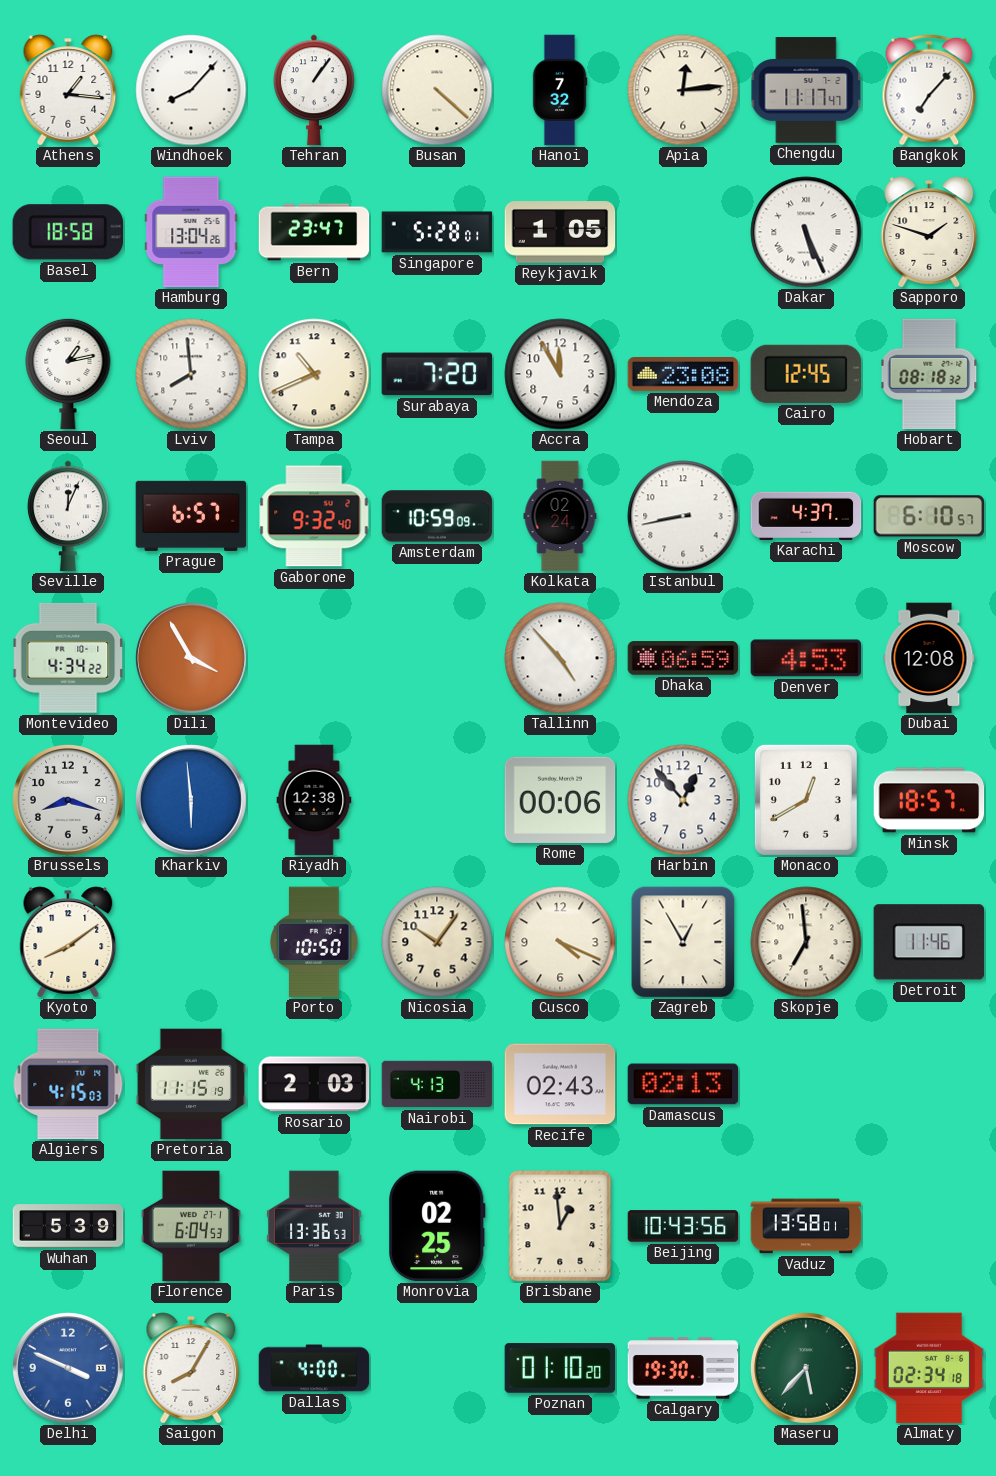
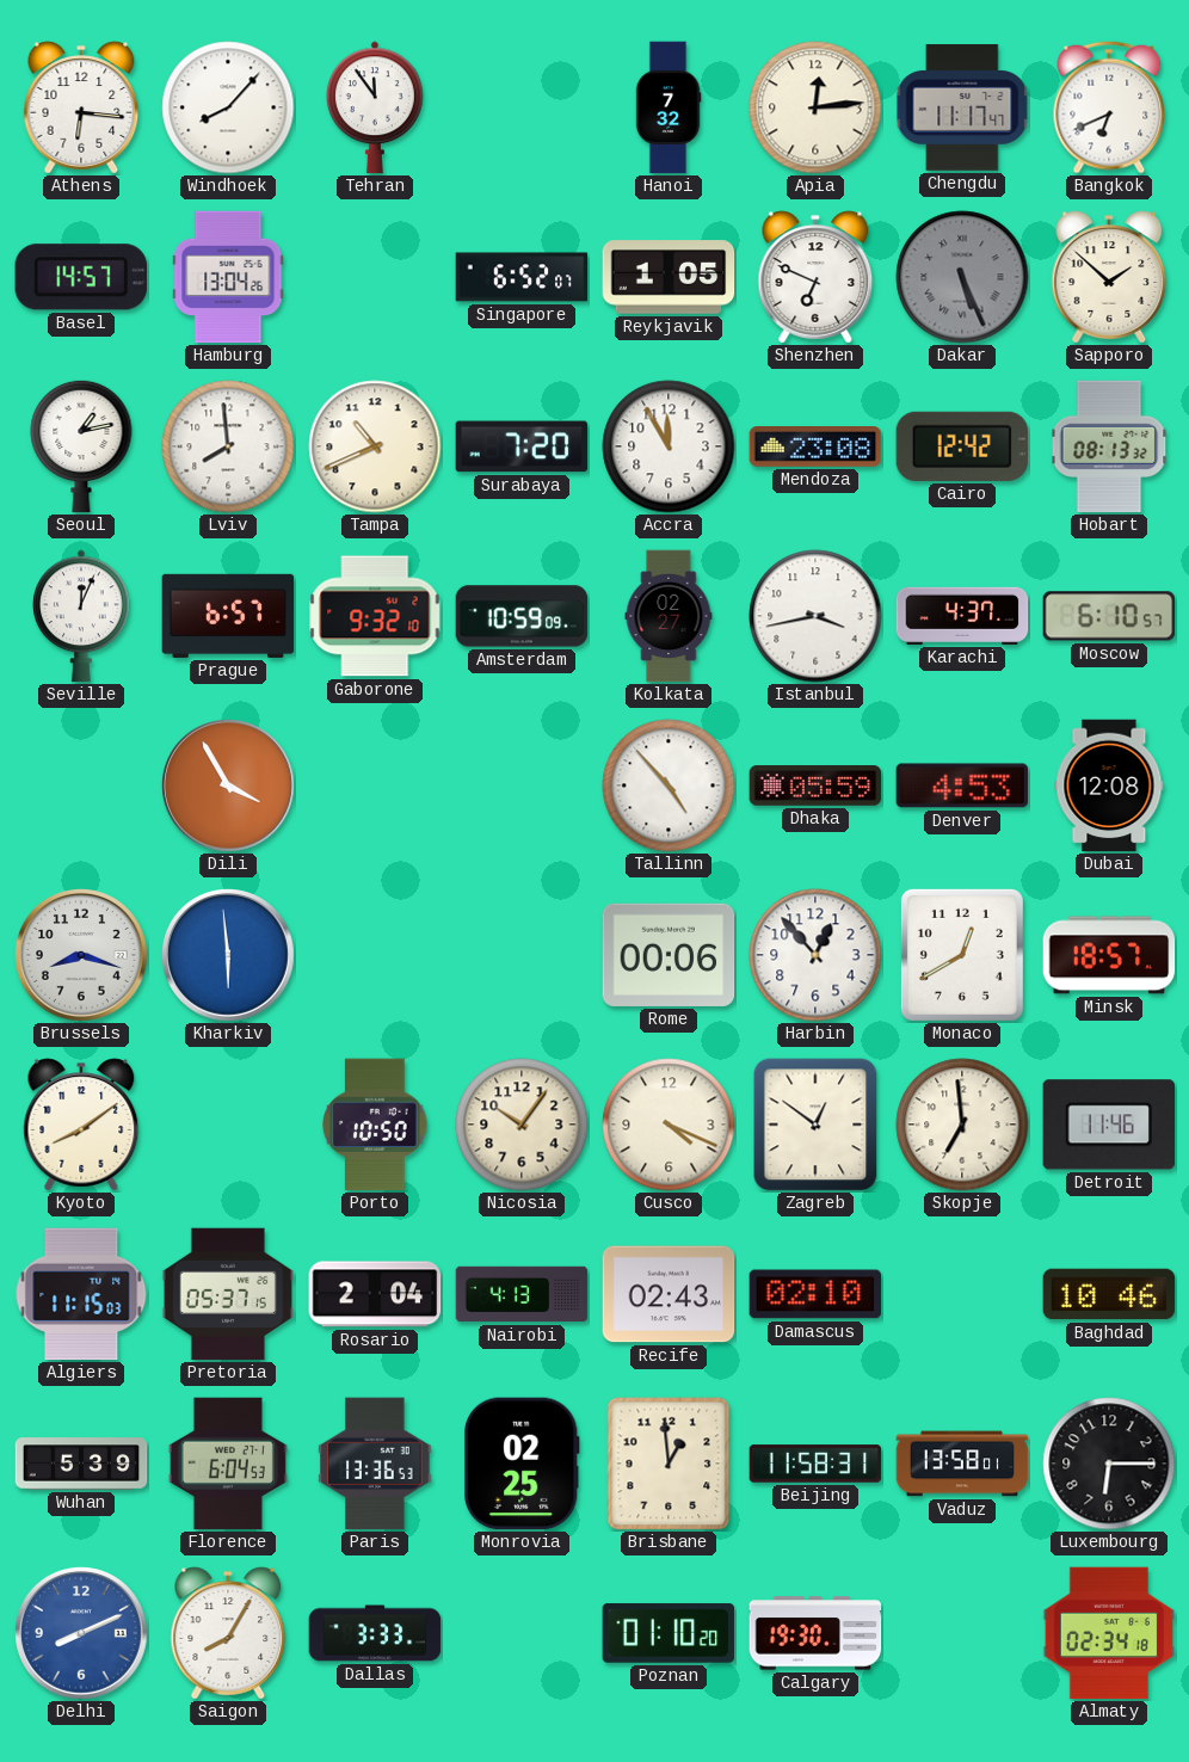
Athens: 1:16 -> 6:16 (81, 107)
Tehran: 1:06 -> 11:54 (376, 107)
Busan: 4:22 -> none (437, 90)
Bangkok: 7:07 -> 6:41 (1109, 107)
Basel: 18:58 -> 14:57 (80, 277)
Bern: 23:47 -> none (314, 232)
Singapore: 5:28 -> 6:52 (522, 277)
Shenzhen: none -> 6:49 (815, 277)
Dakar dial: white -> grey (962, 277)
Sapporo: 1:48 -> 1:52 (1109, 277)
Cairo: 12:45 -> 12:42 (962, 446)
Hobart: 08:18 -> 08:13 (1109, 446)
Gaborone: 9:32:40 -> 9:32:10 (375, 616)
Kolkata: 02:24 -> 02:27 (669, 616)
Istanbul: 8:43 -> 3:43 (815, 616)
Montevideo: 4:34 -> none (68, 658)
Dhaka: 06:59 -> 05:59 (815, 785)
Riyadh: 12:38 -> none (314, 800)
Zagreb: 12:55 -> 12:51 (815, 1125)
Algiers: 4:15 -> 11:15 (81, 1294)
Pretoria: 11:15 -> 05:37 (228, 1294)
Rosario: 2:03 -> 2:04 (375, 1294)
Damascus: 02:13 -> 02:10 (815, 1294)
Baghdad: none -> 10:46 (1109, 1294)
Beijing: 10:43 -> 11:58 (815, 1464)
Luxembourg: none -> 6:15 (1109, 1464)
Delhi: 3:49 -> 8:11 (82, 1634)
Dallas: 4:00 -> 3:33 (375, 1633)
Maseru: 5:37 -> none (807, 1369)
